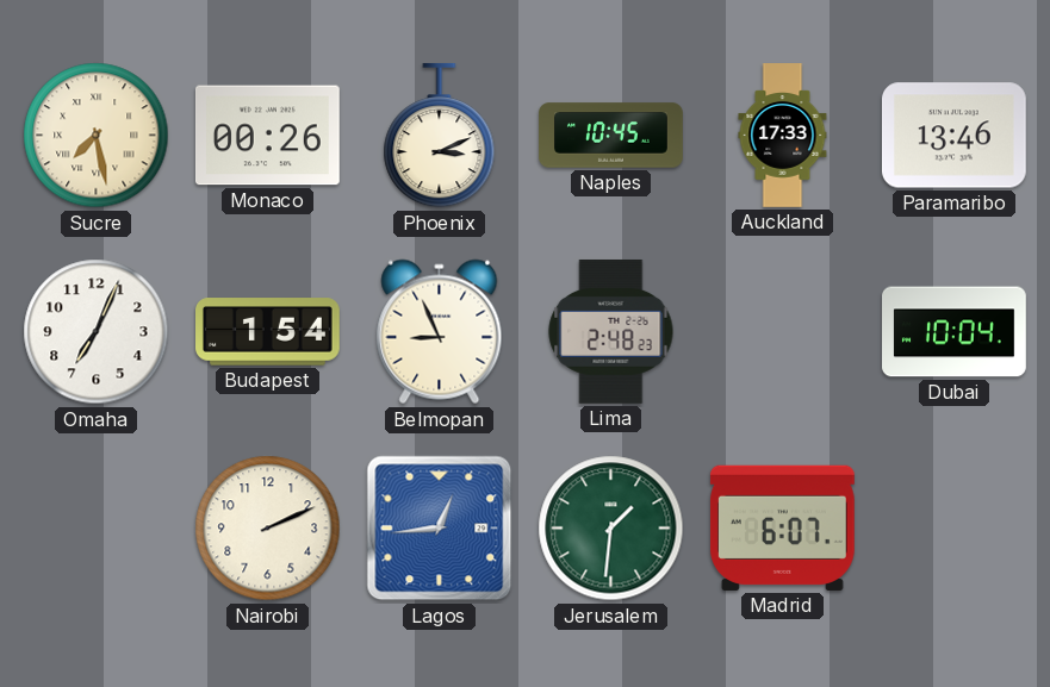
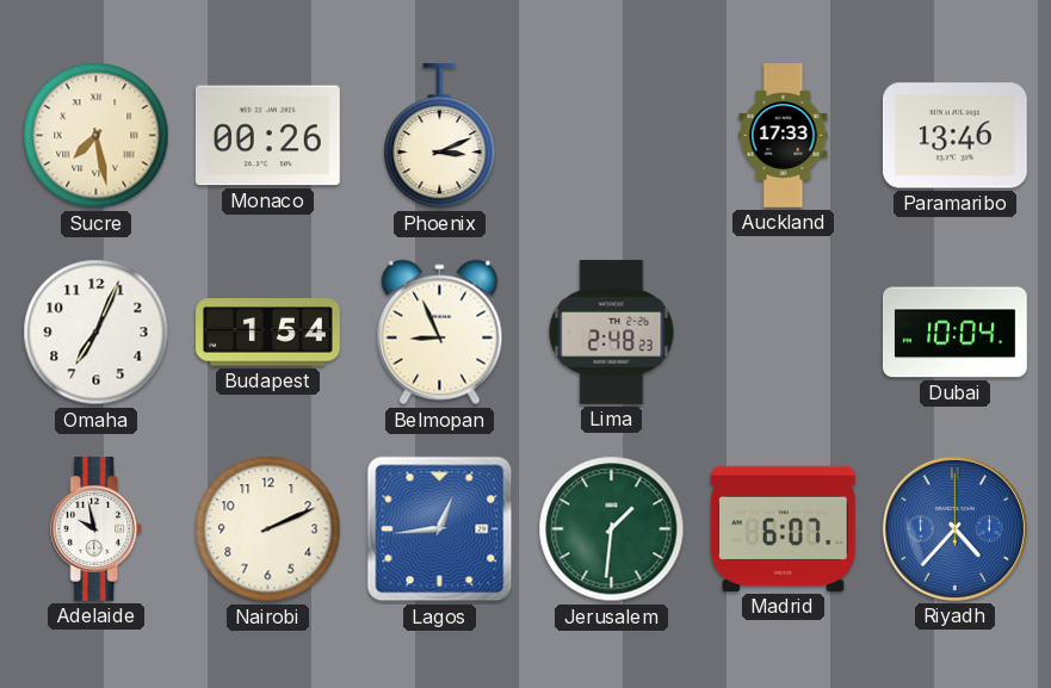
Naples: 10:45 -> none (611, 136)
Adelaide: none -> 9:58 (97, 529)
Riyadh: none -> 4:37 (954, 528)
